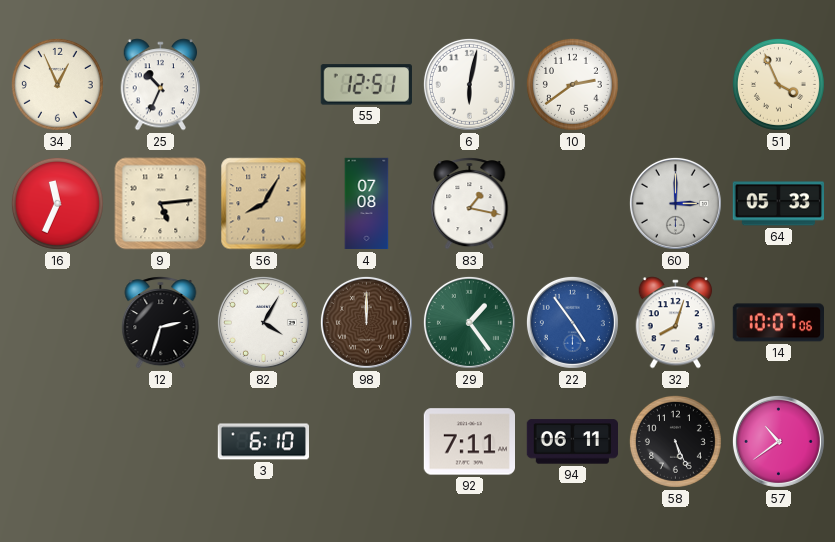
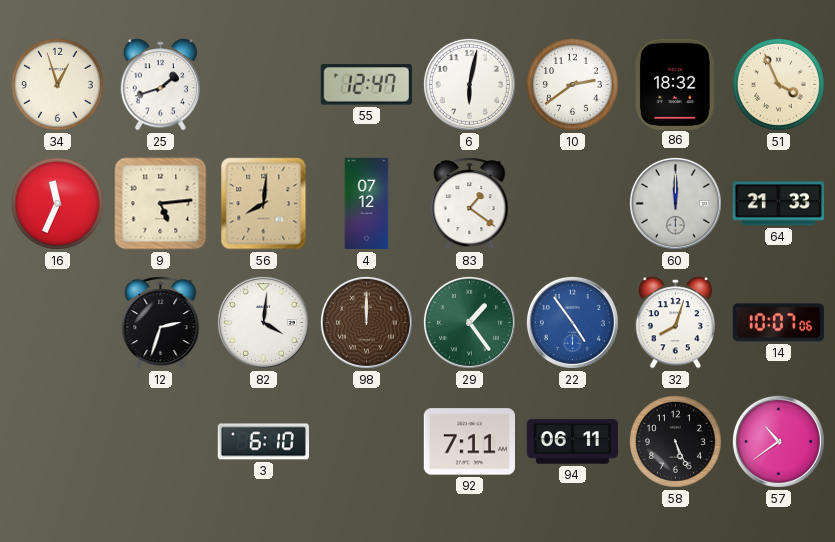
34: 12:56 -> 12:57 (57, 84)
25: 10:34 -> 1:42 (161, 85)
55: 12:51 -> 12:47 (366, 85)
86: none -> 18:32 (675, 84)
56: 8:05 -> 8:01 (264, 204)
4: 07:08 -> 07:12 (367, 204)
83: 1:17 -> 1:21 (470, 204)
60: 3:00 -> 12:00 (675, 203)
64: 05:33 -> 21:33 (778, 204)
82: 4:05 -> 4:01 (263, 322)
